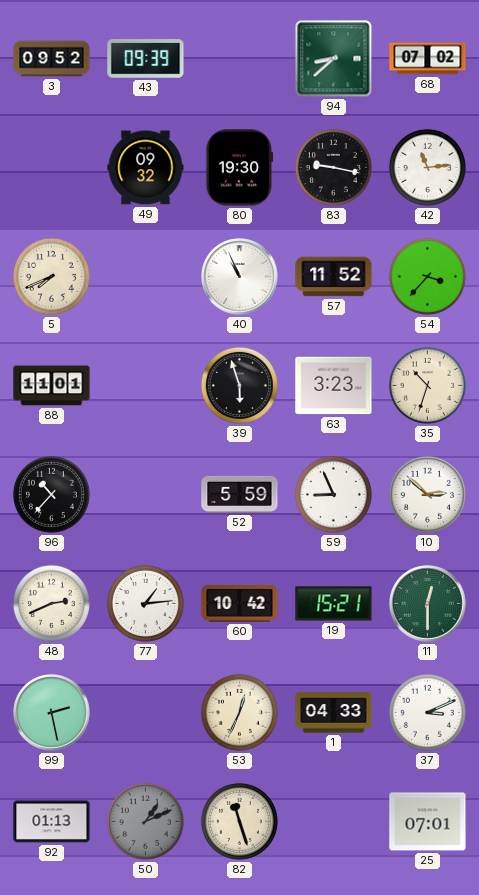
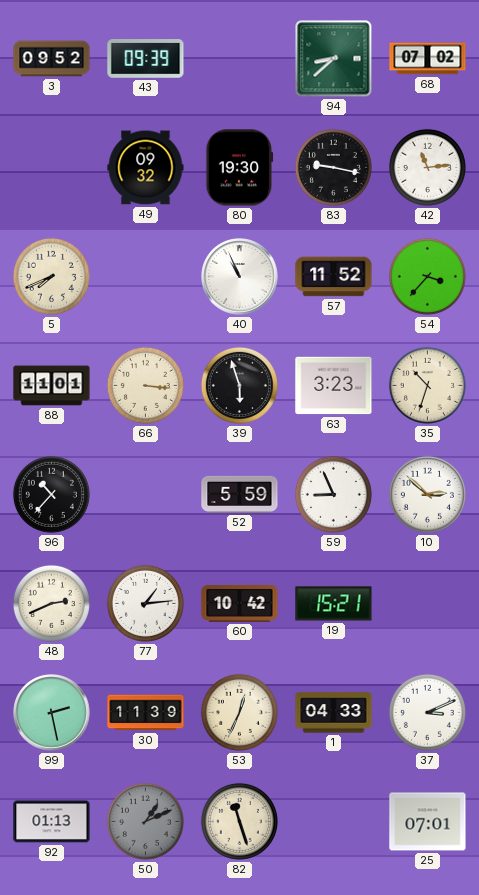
66: none -> 3:16 (145, 385)
11: 12:30 -> none (428, 604)
30: none -> 11:39 (146, 713)
